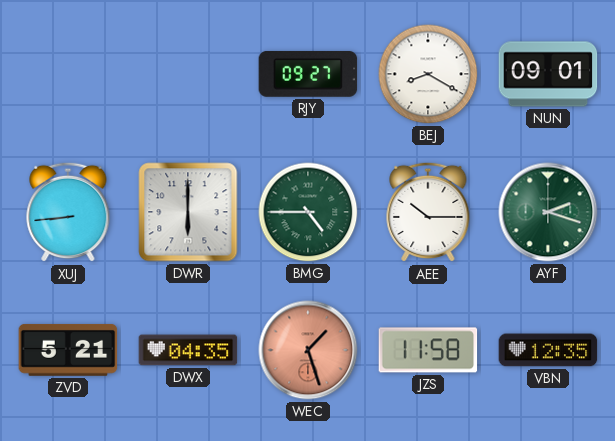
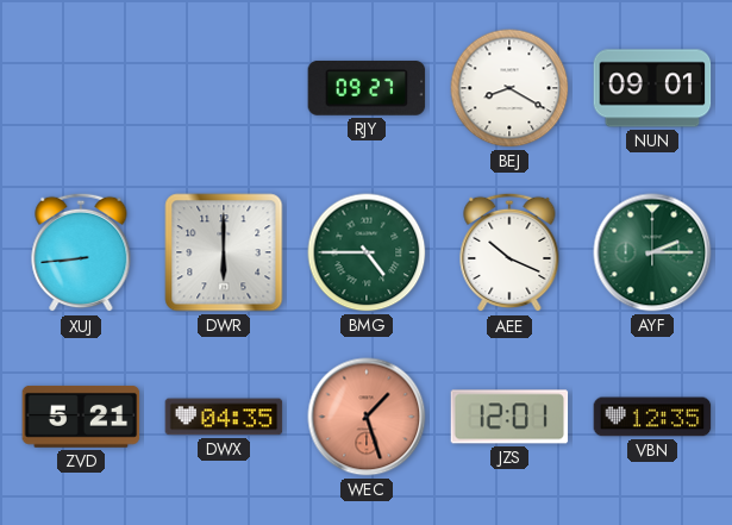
AEE: 10:15 -> 10:19 (509, 252)
AYF: 2:18 -> 2:15 (652, 252)
JZS: 11:58 -> 12:01 (509, 417)
